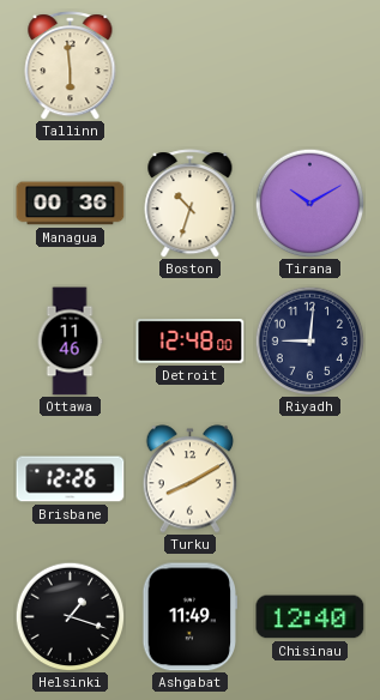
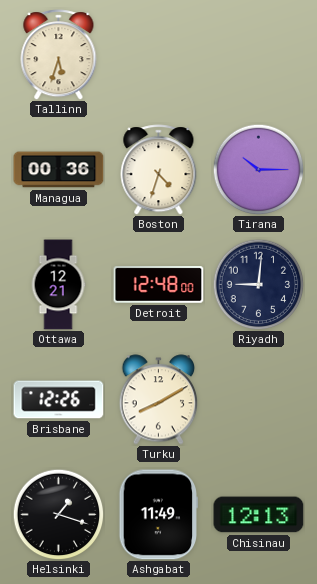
Tallinn: 5:59 -> 5:33 (59, 55)
Boston: 10:33 -> 4:33 (159, 170)
Tirana: 10:10 -> 10:15 (258, 169)
Ottawa: 11:46 -> 12:21 (58, 285)
Chisinau: 12:40 -> 12:13 (259, 515)
